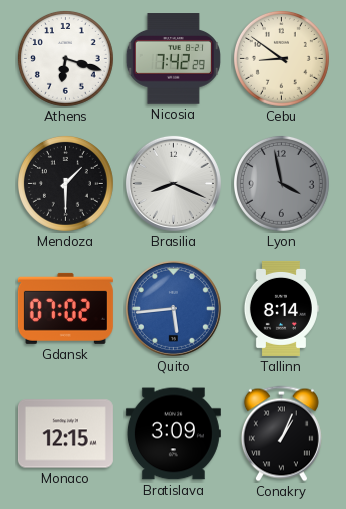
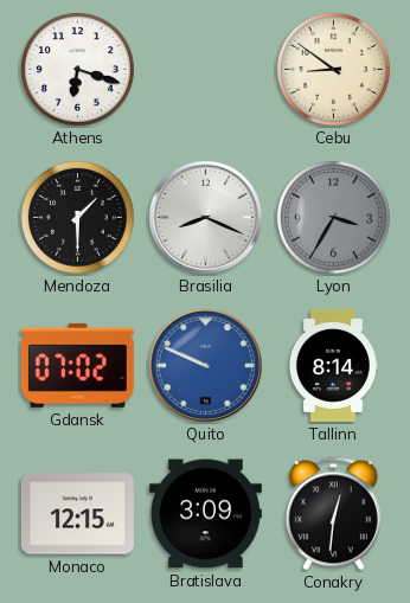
Nicosia: 7:42 -> none (173, 59)
Lyon: 3:58 -> 3:35 (333, 217)
Quito: 5:44 -> 9:49 (205, 365)
Conakry: 1:04 -> 12:31 (333, 514)
